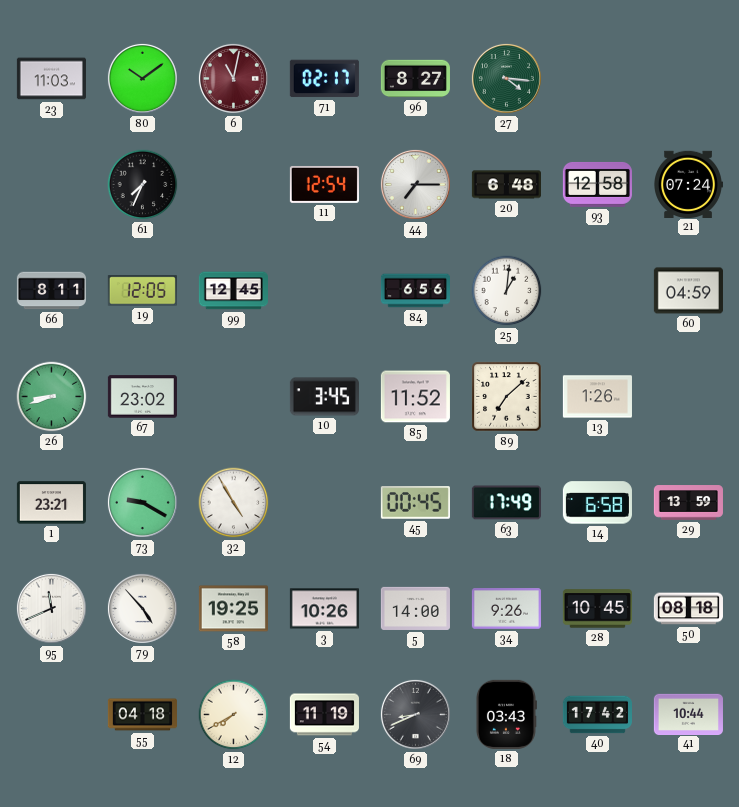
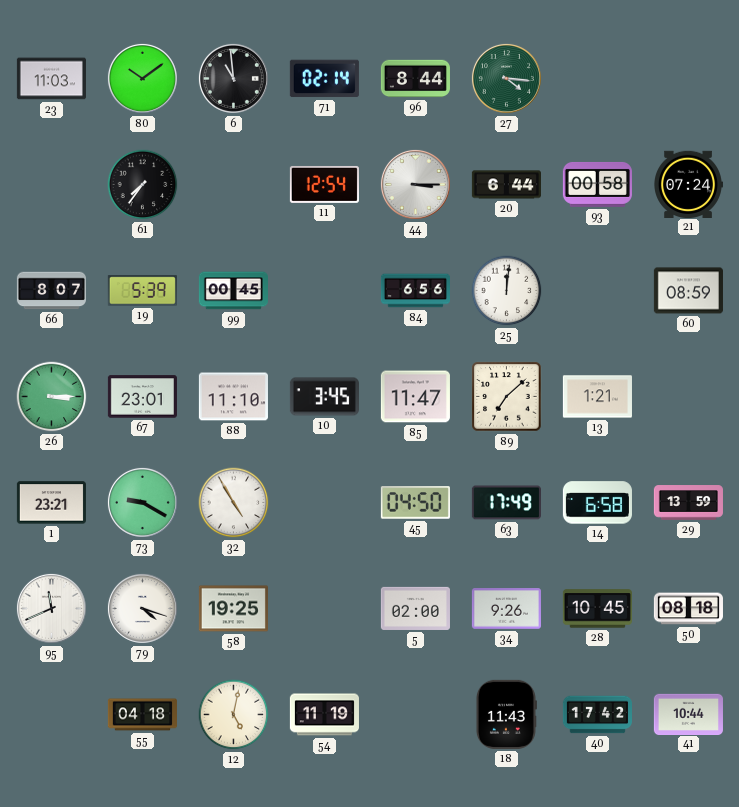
6: 11:02 -> 10:59 (233, 78)
6 dial: burgundy -> black (233, 78)
71: 02:17 -> 02:14 (324, 79)
96: 8:27 -> 8:44 (415, 79)
61: 7:34 -> 7:36 (143, 185)
44: 7:15 -> 3:15 (415, 184)
20: 6:48 -> 6:44 (506, 185)
93: 12:58 -> 00:58 (597, 184)
66: 8:11 -> 8:07 (51, 291)
19: 12:05 -> 5:39 (142, 291)
99: 12:45 -> 00:45 (233, 291)
25: 1:01 -> 12:01 (507, 291)
60: 04:59 -> 08:59 (688, 291)
26: 8:42 -> 3:15 (52, 397)
67: 23:02 -> 23:01 (142, 397)
88: none -> 11:10 (233, 397)
85: 11:52 -> 11:47 (415, 397)
13: 1:26 -> 1:21 (597, 397)
45: 00:45 -> 04:50 (415, 503)
79: 4:53 -> 4:18 (142, 608)
3: 10:26 -> none (324, 609)
5: 14:00 -> 02:00 (415, 608)
12: 7:40 -> 5:02 (234, 715)
69: 8:41 -> none (415, 714)
18: 03:43 -> 11:43 (506, 714)
